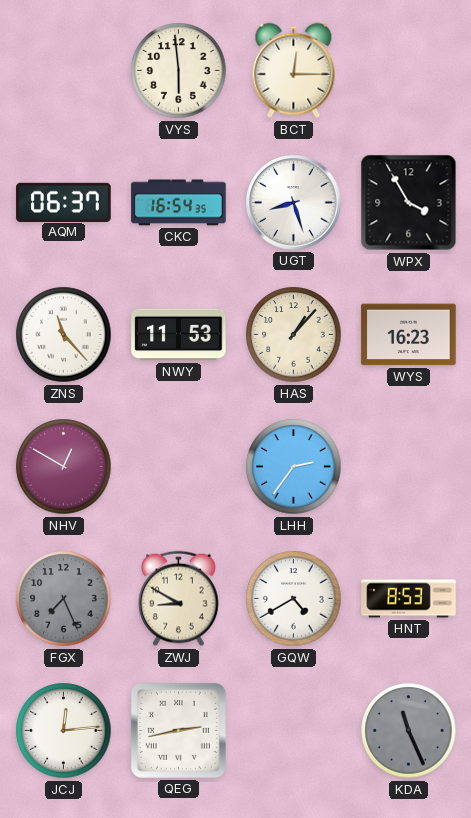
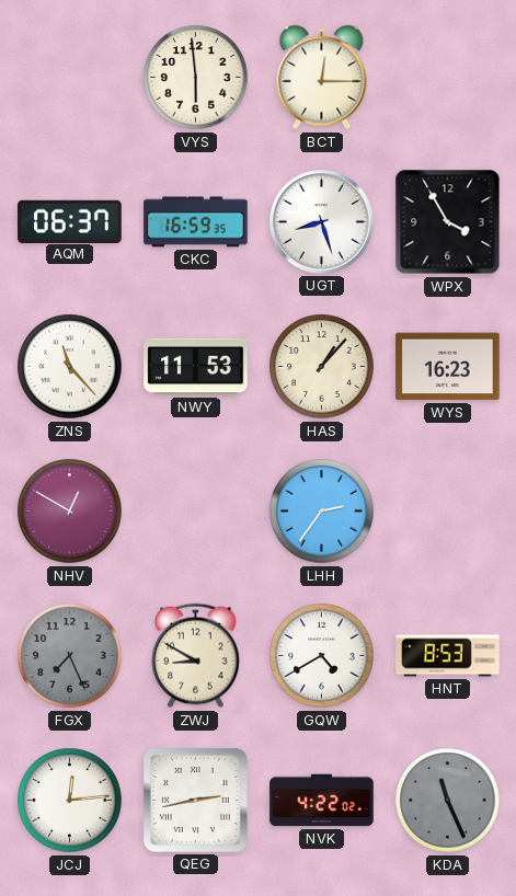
CKC: 16:54 -> 16:59 (196, 222)
NVK: none -> 4:22 (322, 801)
